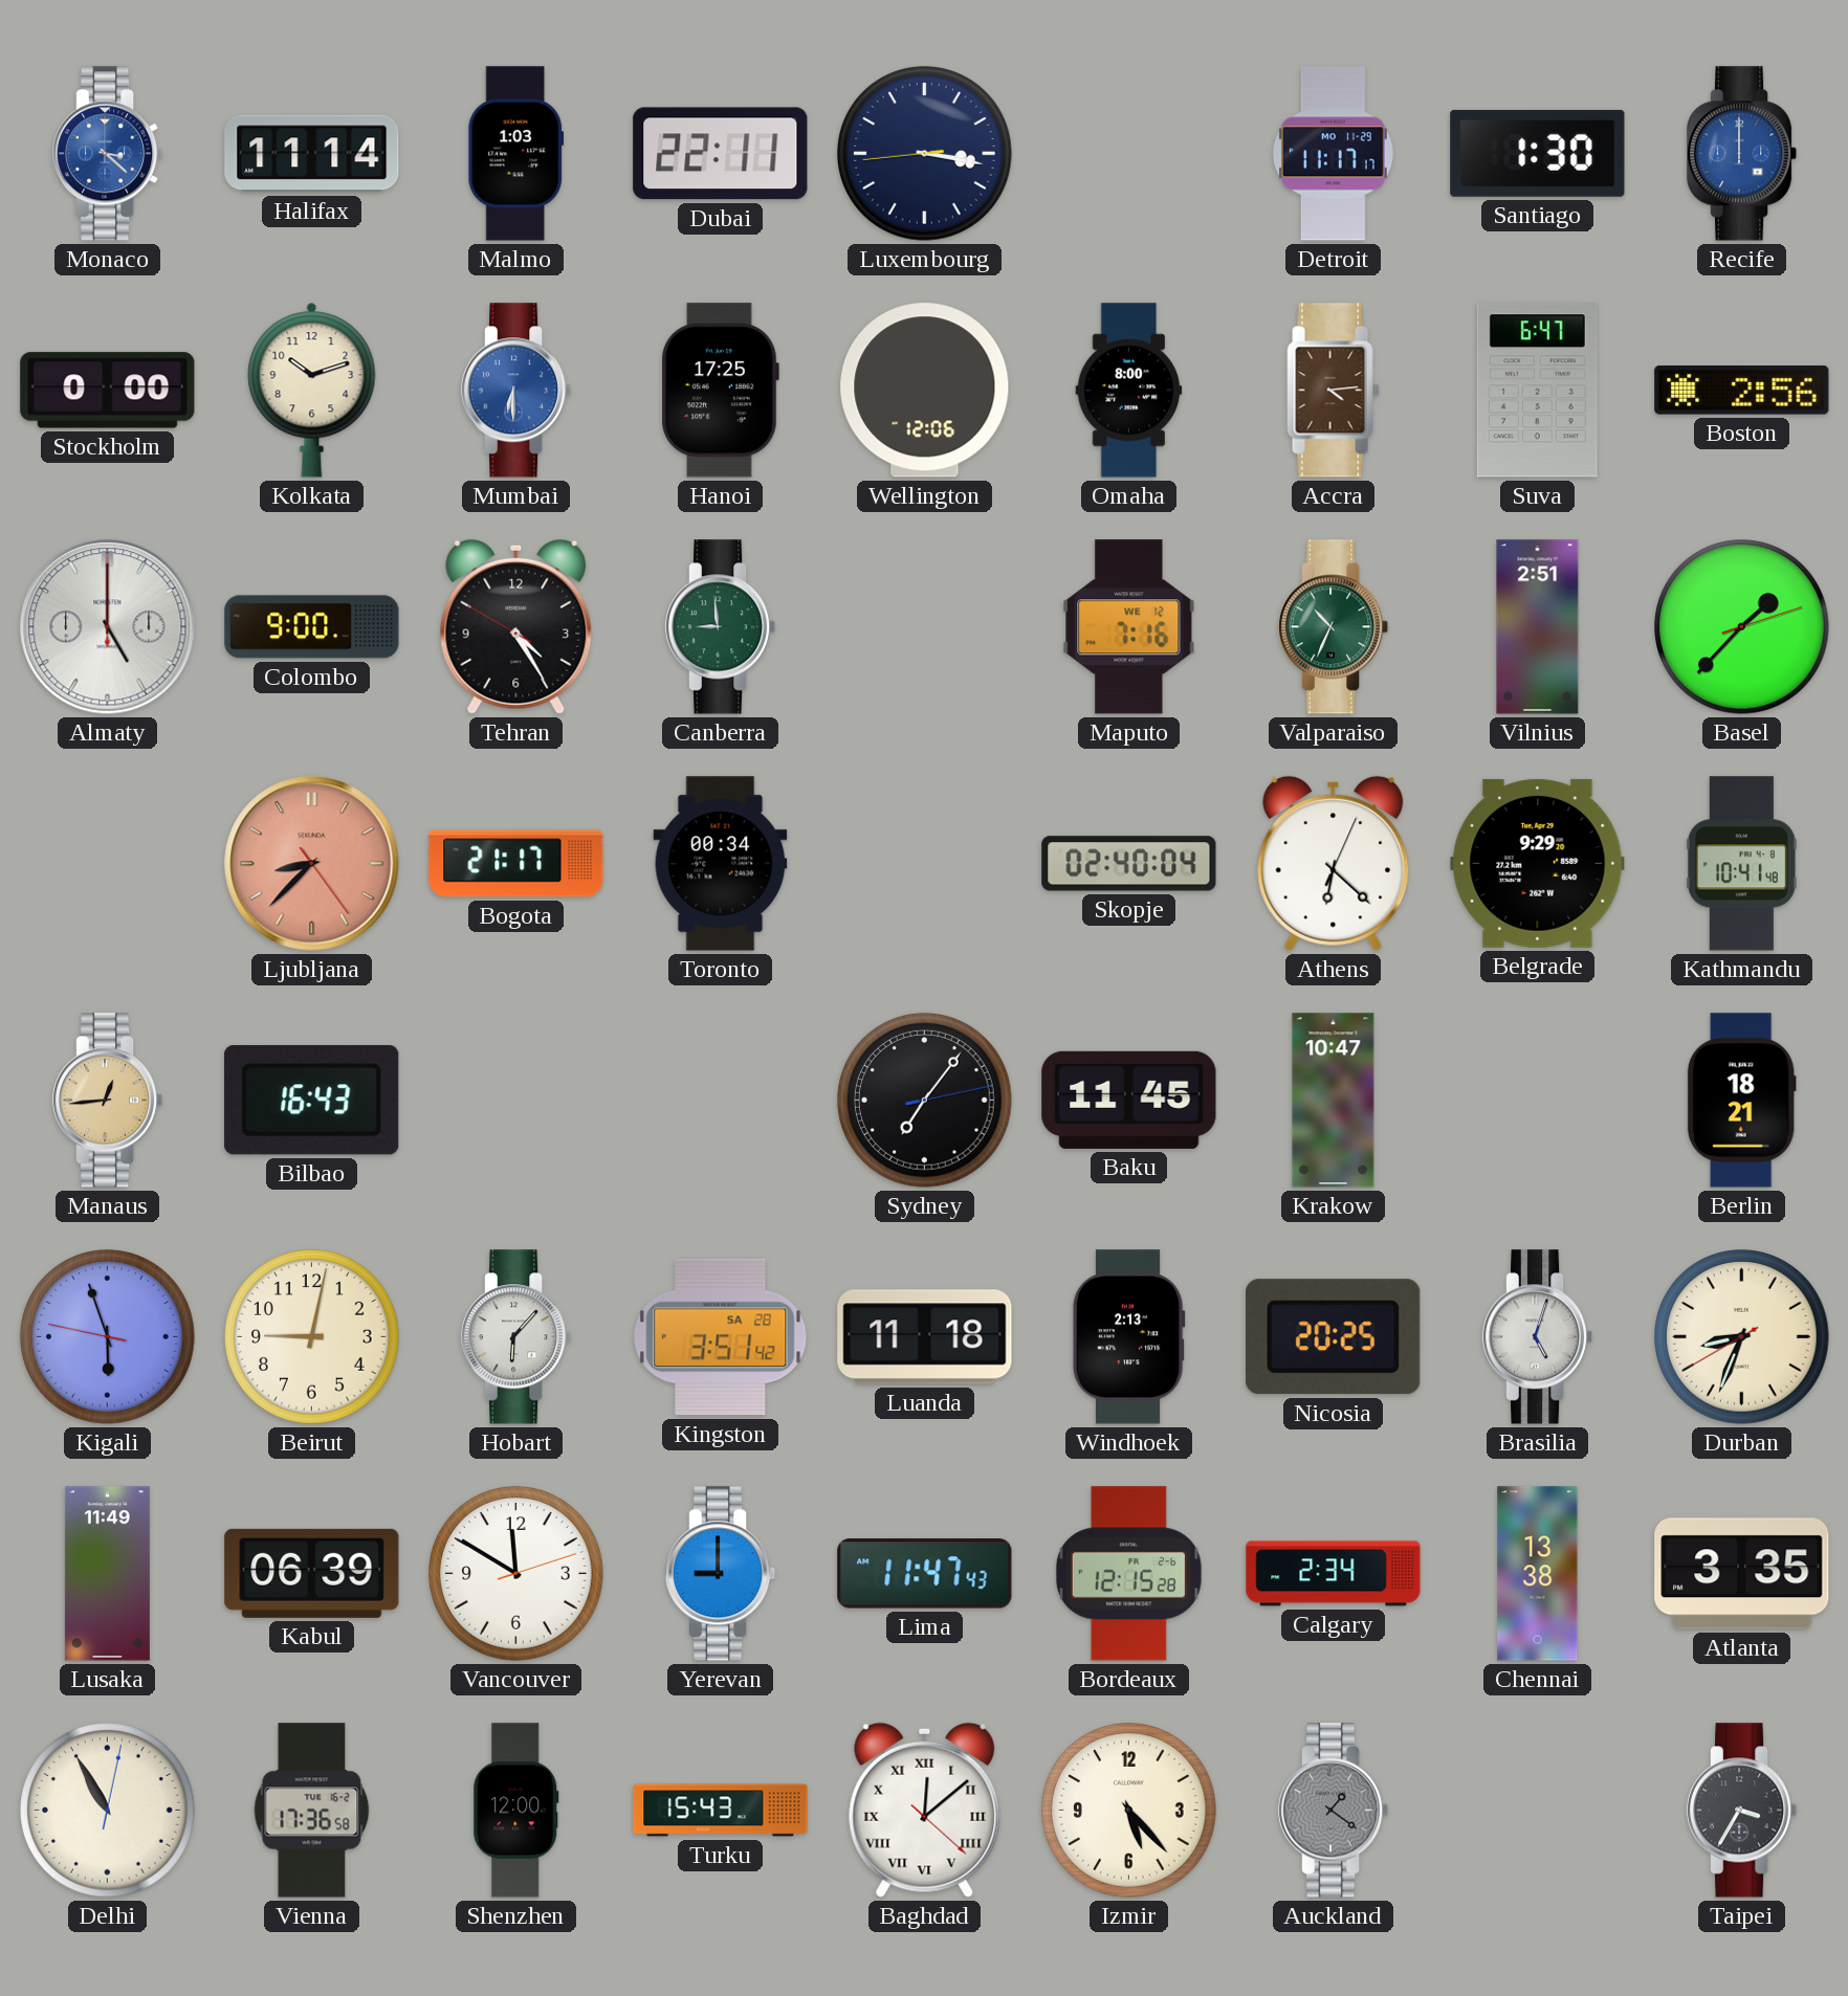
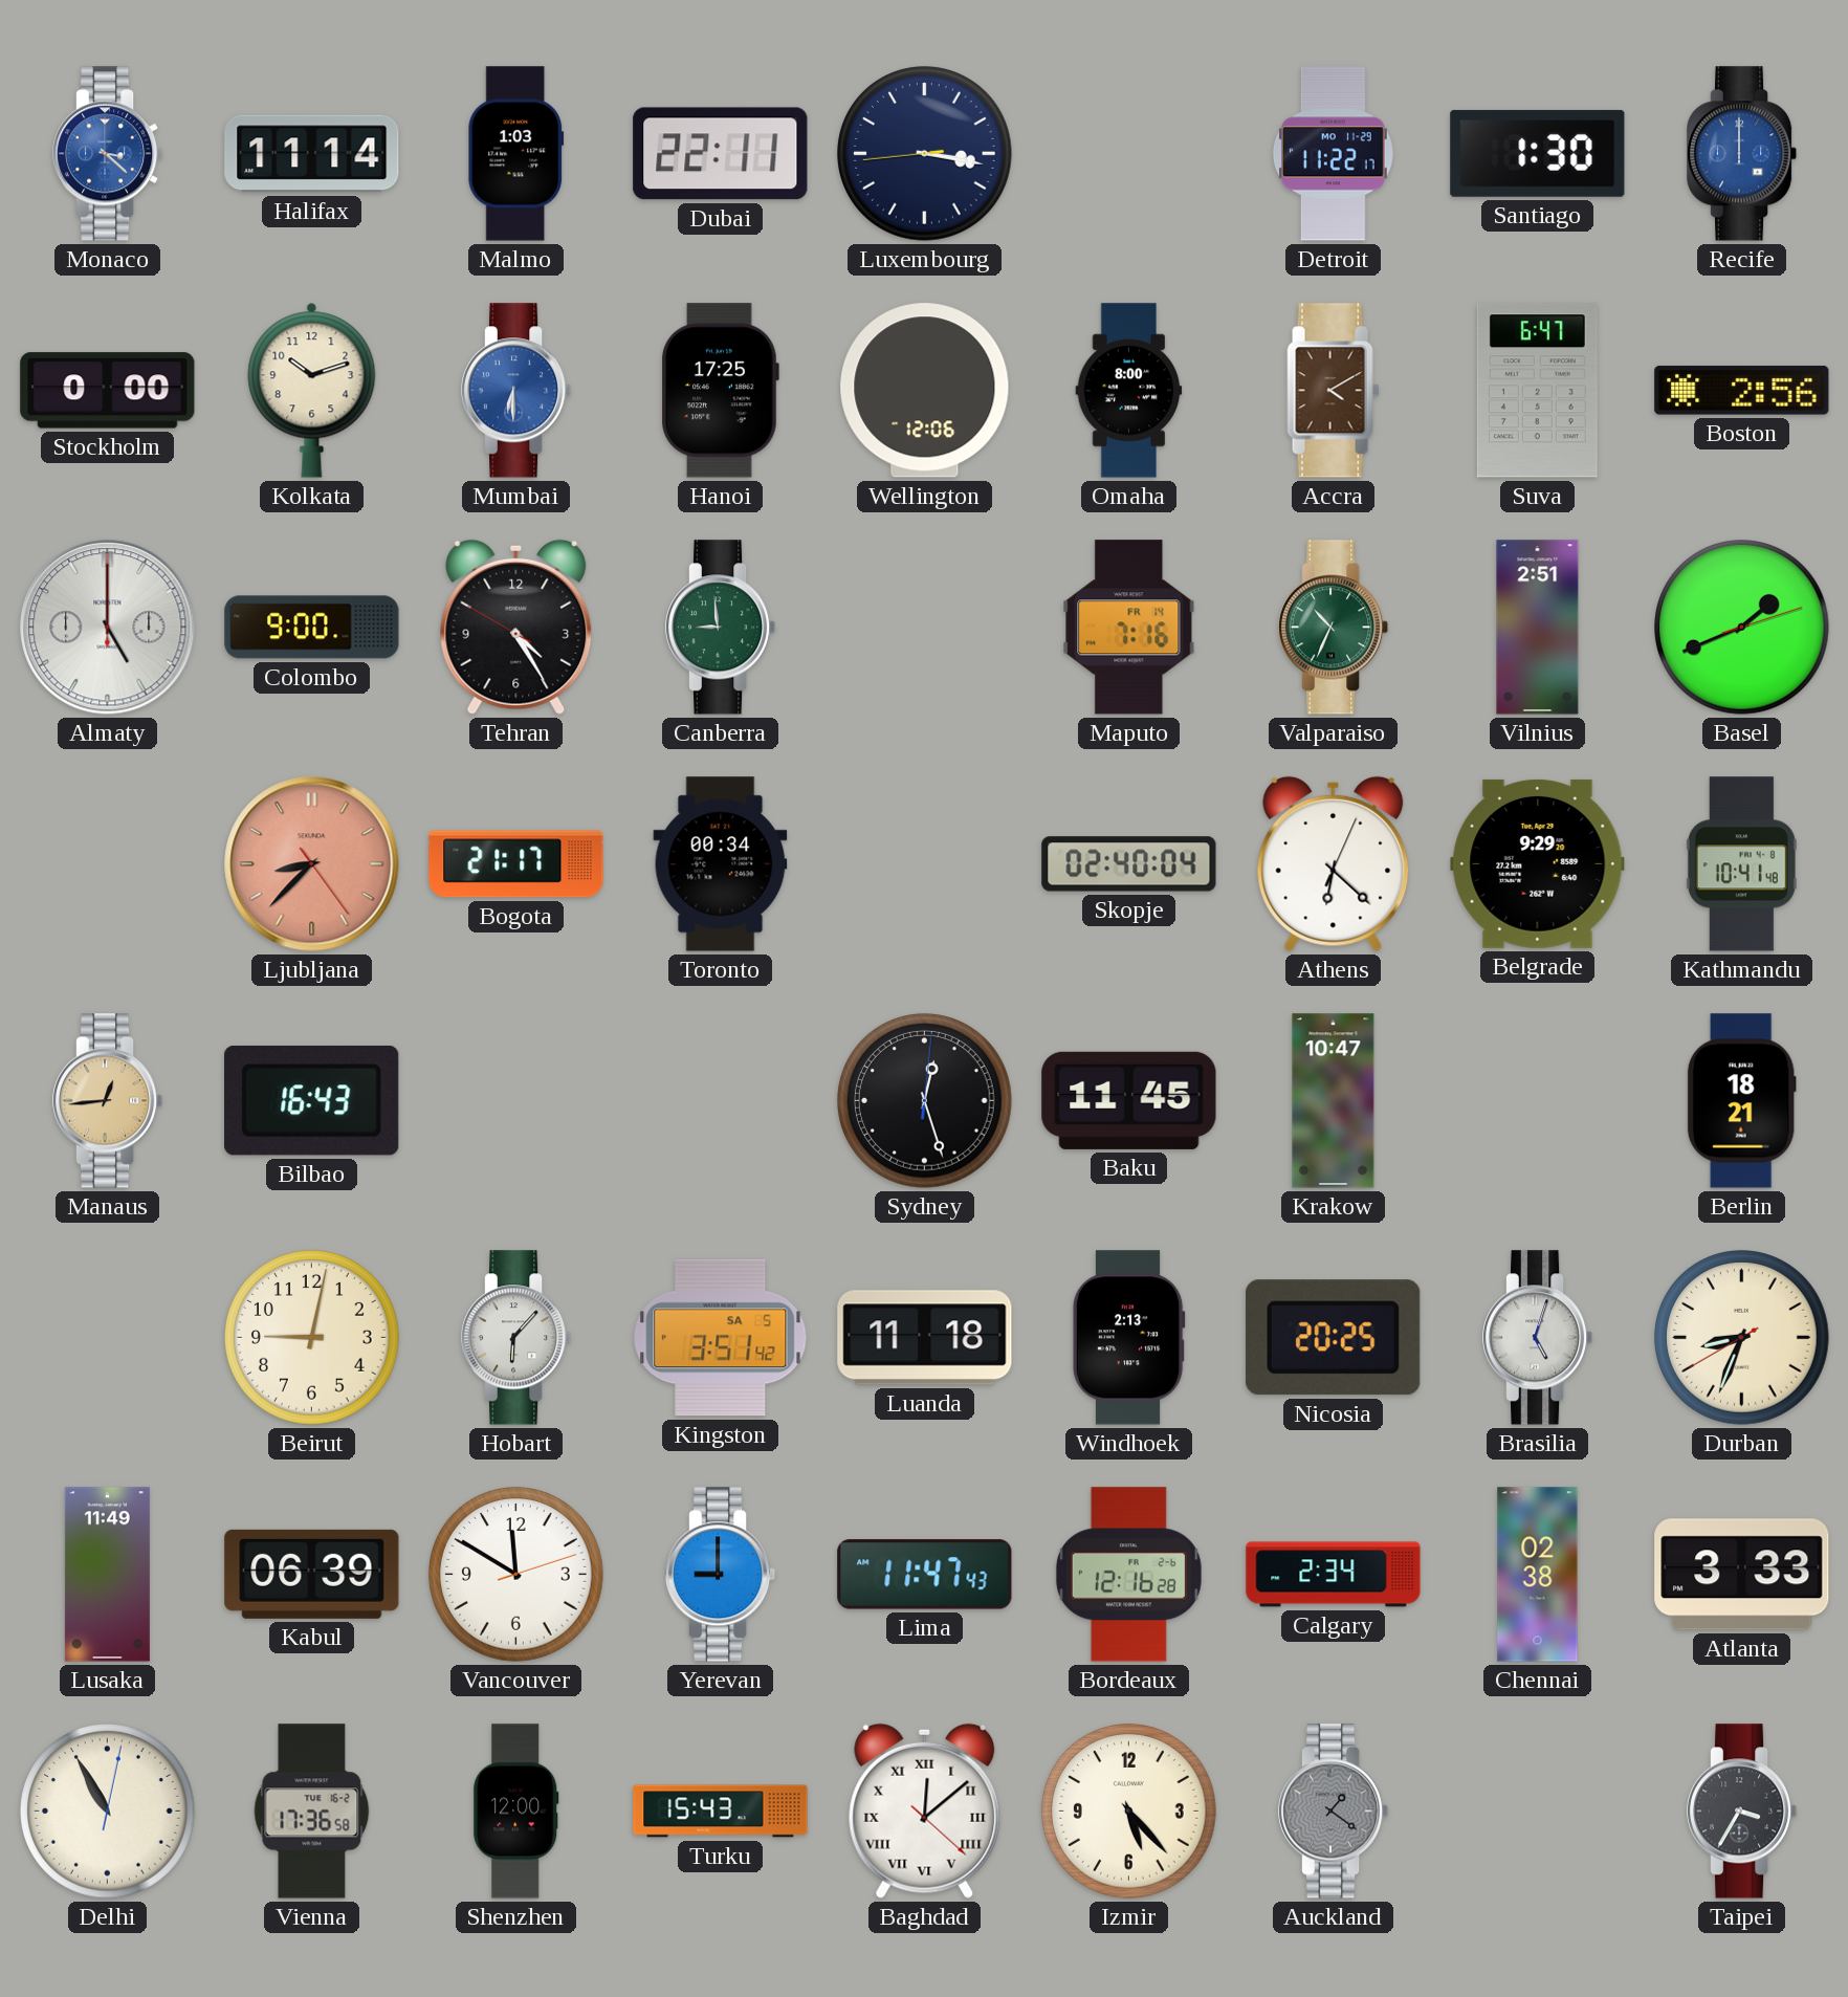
Detroit: 11:17 -> 11:22 (1333, 154)
Accra: 4:14 -> 4:10 (1334, 391)
Maputo date: WE 12 -> FR 14 (1129, 628)
Basel: 1:37 -> 1:41 (1742, 628)
Sydney: 7:06 -> 12:27 (925, 1101)
Kigali: 5:56 -> none (108, 1337)
Kingston date: SA 28 -> SA 5 (721, 1338)
Bordeaux: 12:15 -> 12:16 (1128, 1575)
Chennai: 13:38 -> 02:38 (1538, 1575)
Atlanta: 3:35 -> 3:33 (1742, 1575)
